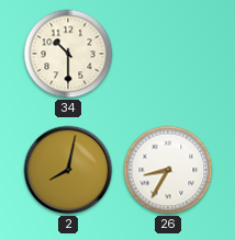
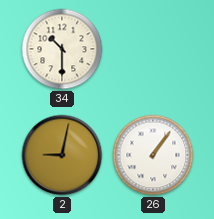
2: 8:02 -> 9:02 (62, 155)
26: 8:35 -> 1:06 (153, 155)
